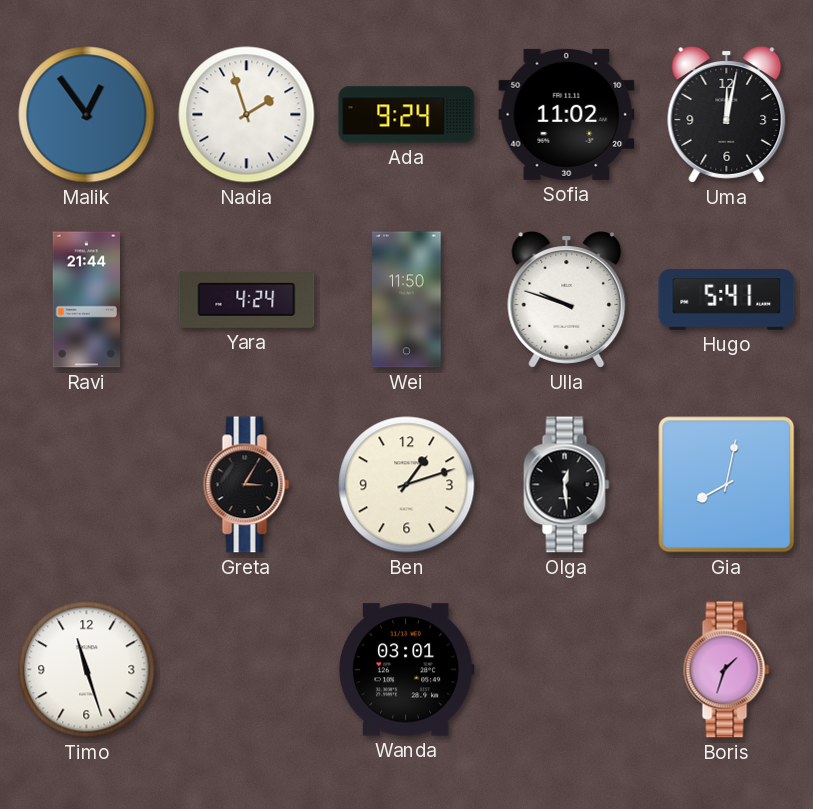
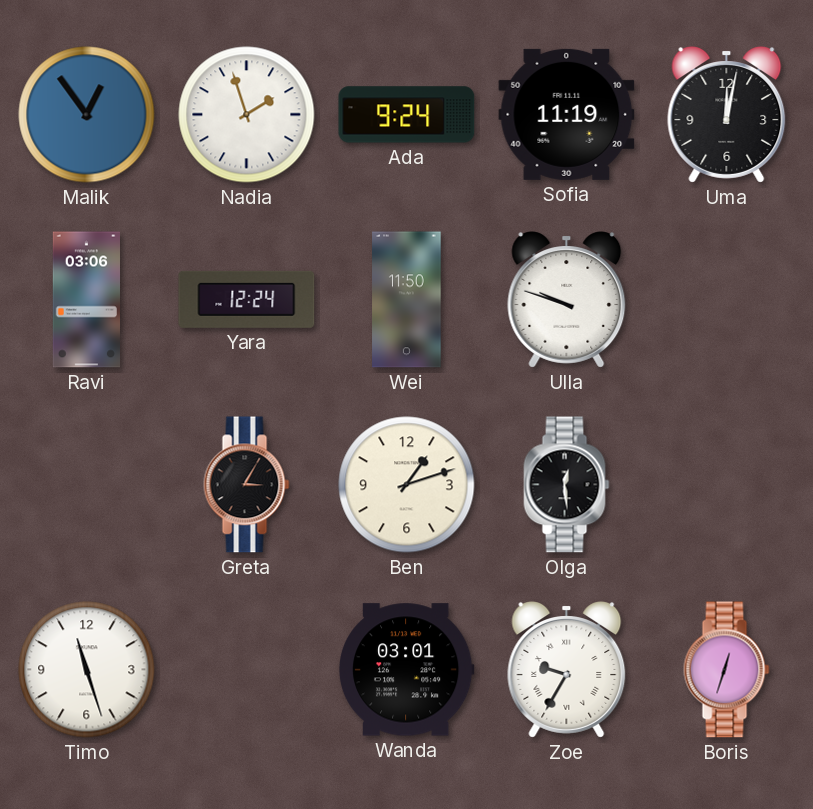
Sofia: 11:02 -> 11:19 (567, 114)
Ravi: 21:44 -> 03:06 (86, 300)
Yara: 4:24 -> 12:24 (247, 299)
Hugo: 5:41 -> none (727, 300)
Gia: 8:02 -> none (727, 485)
Zoe: none -> 9:35 (567, 670)
Boris: 1:33 -> 12:33 (727, 670)
